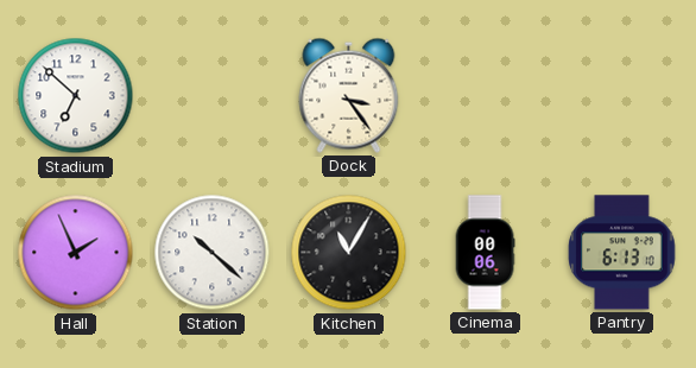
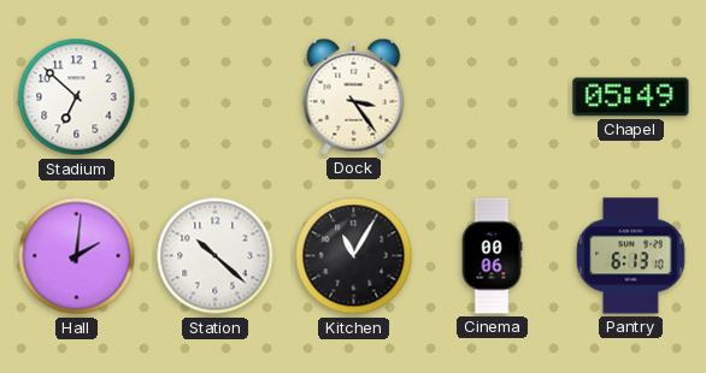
Chapel: none -> 05:49 (631, 97)
Hall: 1:56 -> 2:01 (77, 256)
